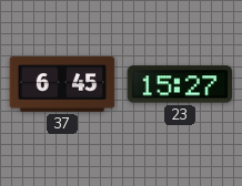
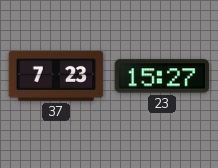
37: 6:45 -> 7:23 (56, 76)
